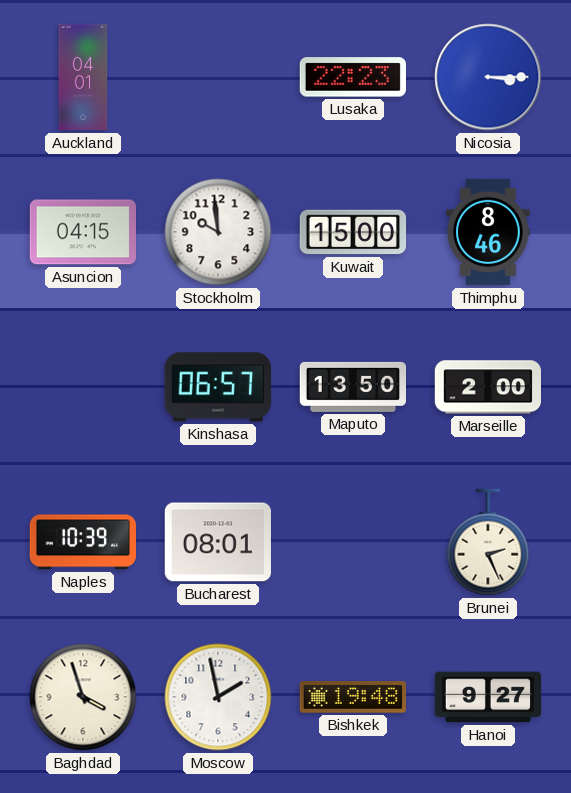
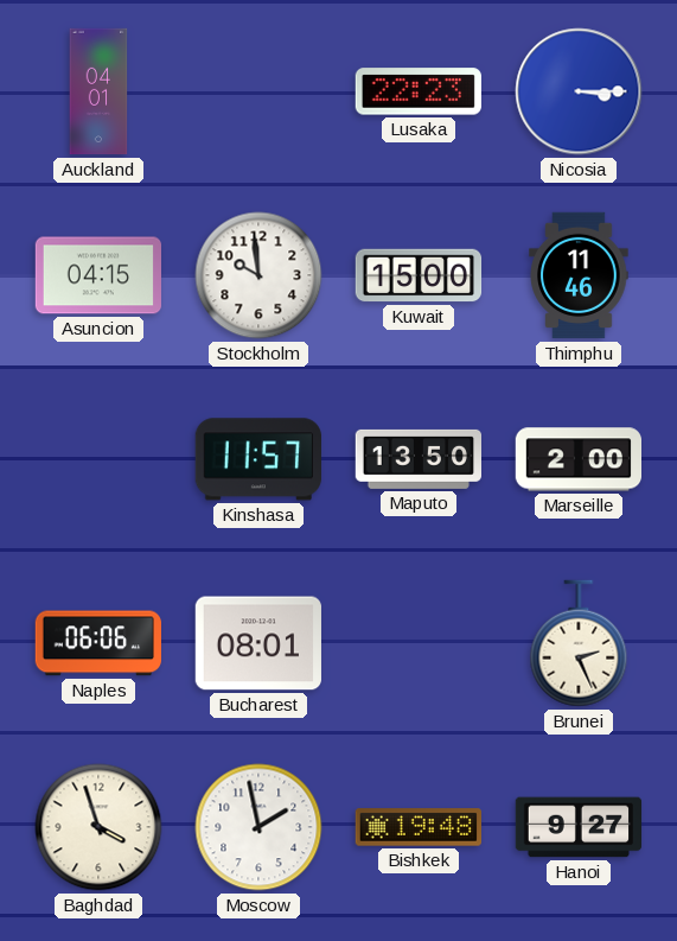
Thimphu: 8:46 -> 11:46 (579, 275)
Kinshasa: 06:57 -> 11:57 (258, 459)
Naples: 10:39 -> 06:06 (97, 643)
